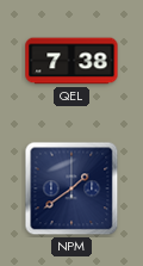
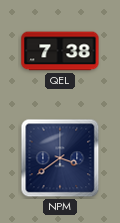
NPM: 1:39 -> 3:39 (60, 158)
